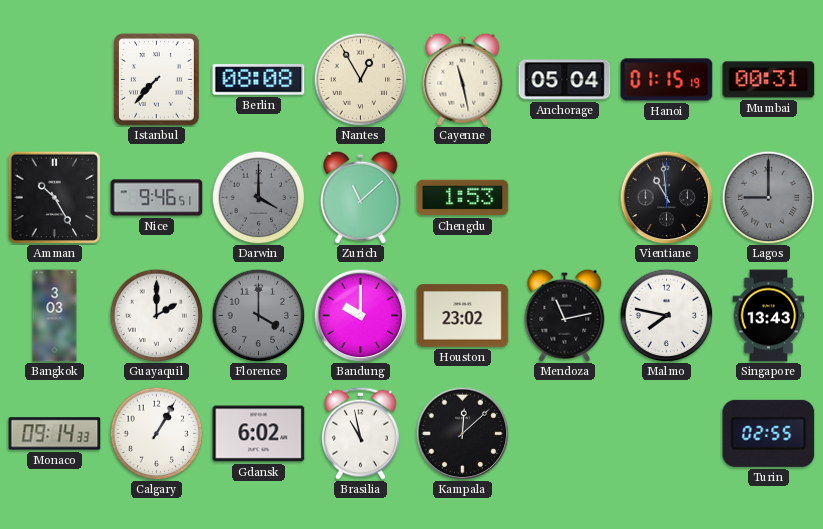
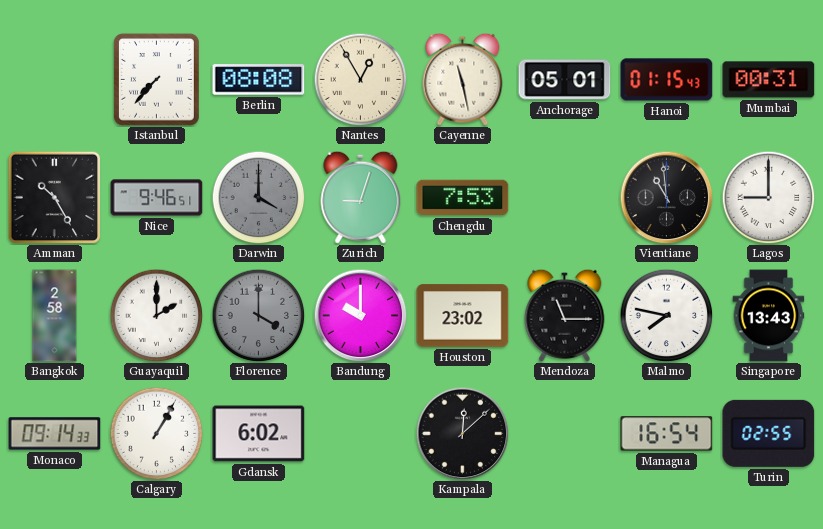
Anchorage: 05:04 -> 05:01 (565, 80)
Hanoi: 01:15:19 -> 01:15:43 (667, 80)
Zurich: 11:08 -> 9:03 (361, 197)
Chengdu: 1:53 -> 7:53 (463, 198)
Lagos dial: grey -> white (768, 197)
Bangkok: 3:03 -> 2:58 (55, 316)
Mendoza: 11:13 -> 11:15 (565, 315)
Brasilia: 10:58 -> none (360, 433)
Managua: none -> 16:54 (667, 434)
